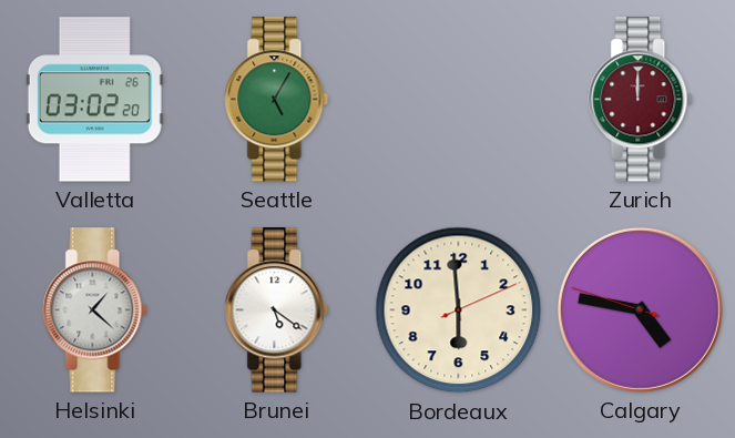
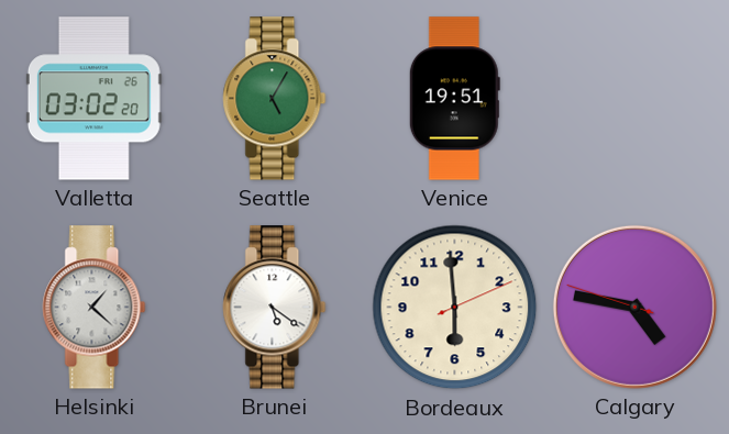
Venice: none -> 19:51 (454, 99)
Zurich: 12:00 -> none (641, 100)
